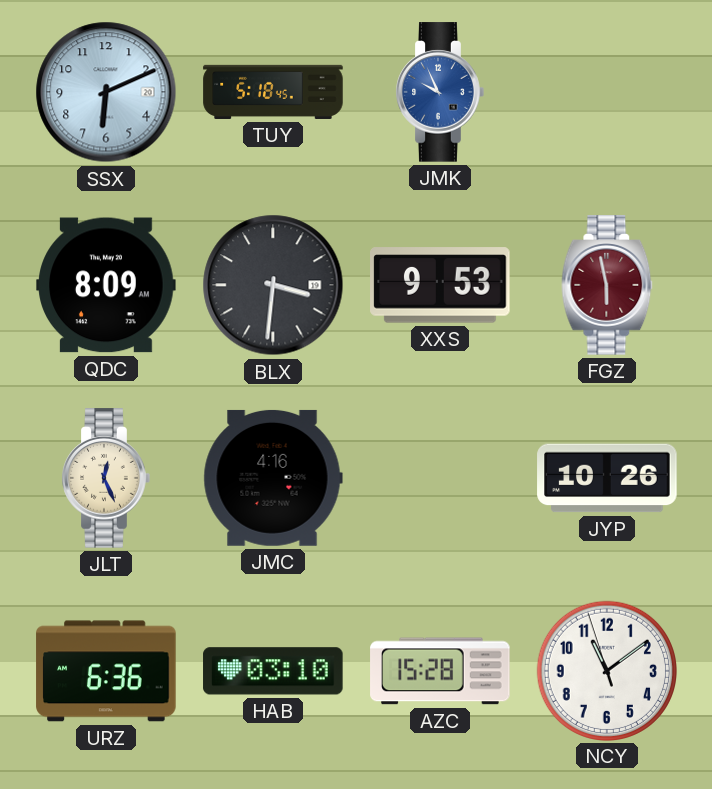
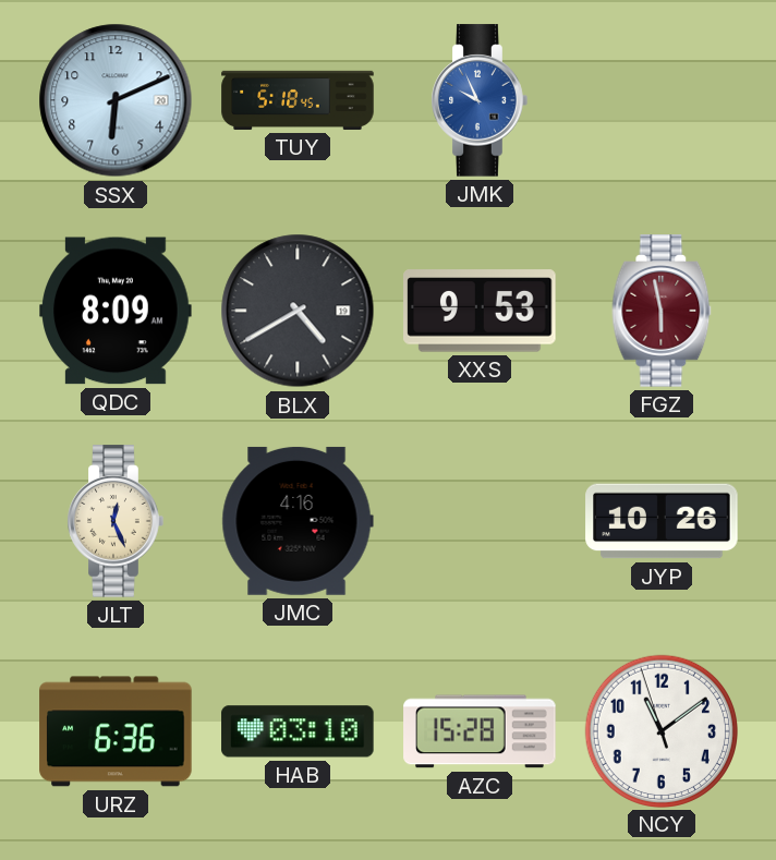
BLX: 3:31 -> 4:40 (298, 311)
